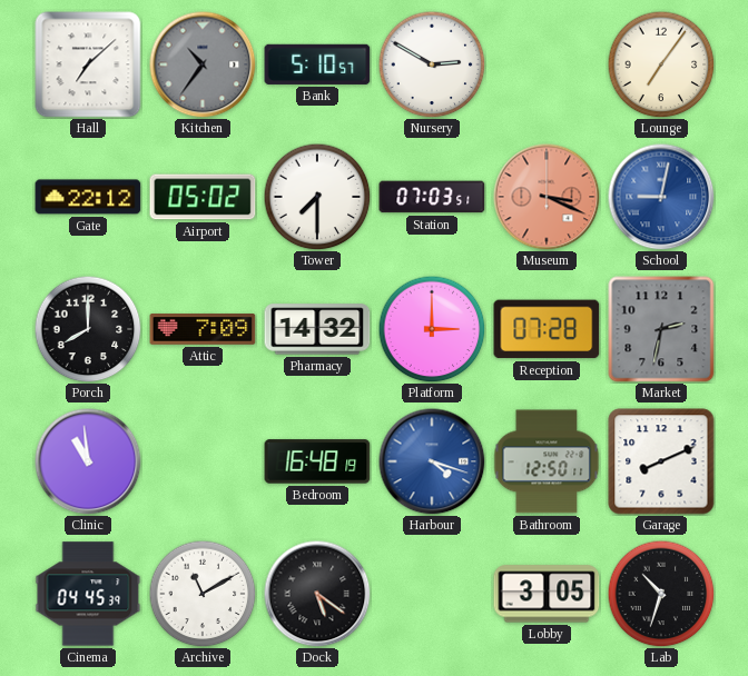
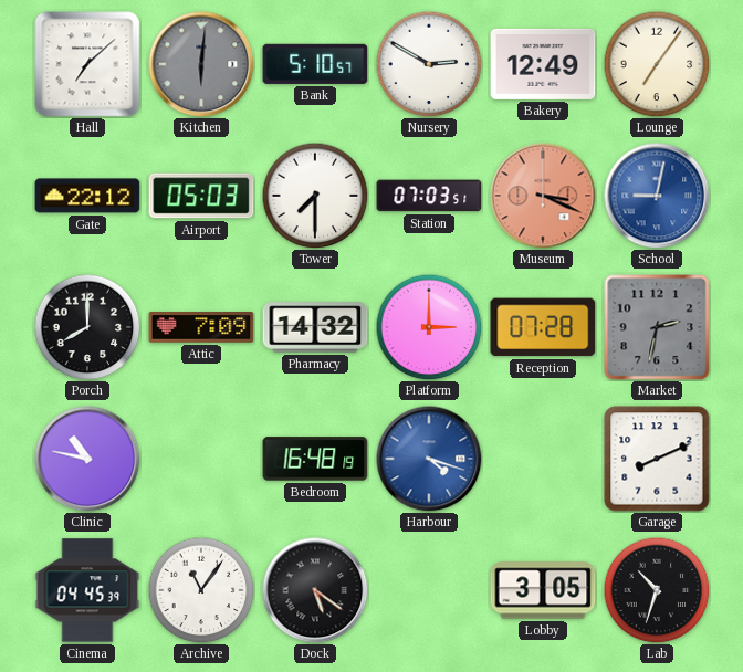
Kitchen: 10:36 -> 6:01 (201, 64)
Bakery: none -> 12:49 (543, 64)
Airport: 05:02 -> 05:03 (201, 196)
Clinic: 10:59 -> 10:47 (87, 459)
Bathroom: 12:50 -> none (547, 461)
Archive: 11:10 -> 11:06 (201, 590)
